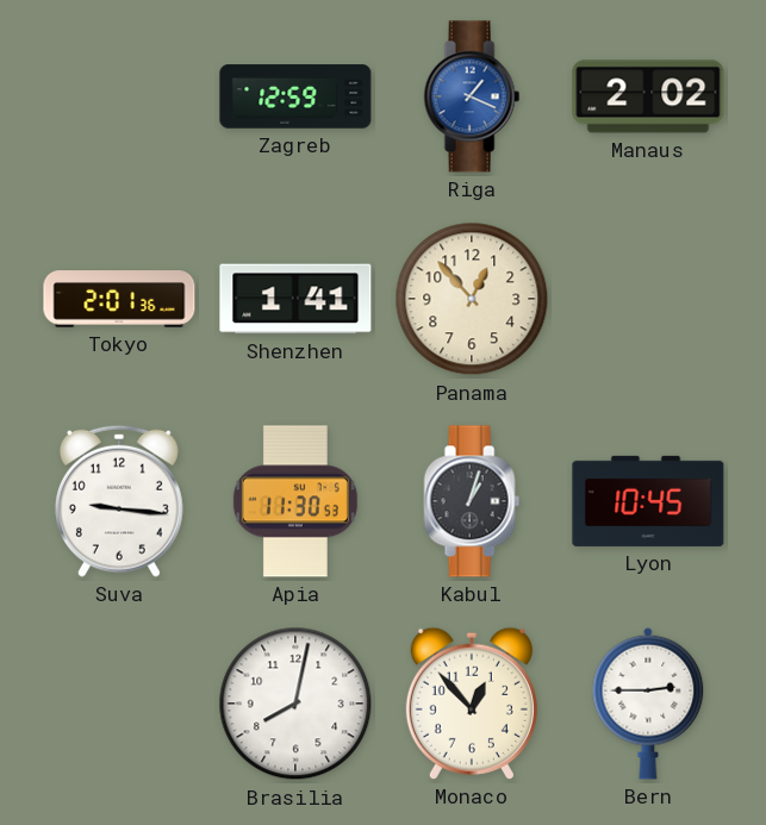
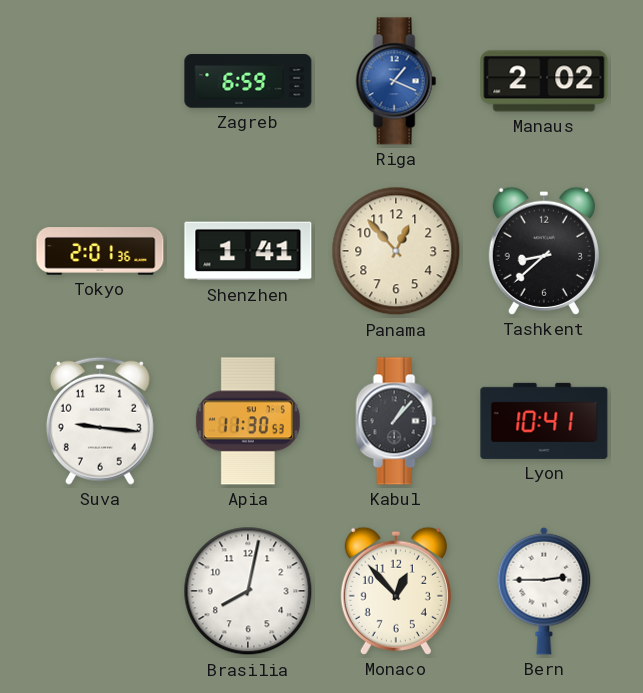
Zagreb: 12:59 -> 6:59 (248, 81)
Tashkent: none -> 8:38 (544, 251)
Kabul: 1:03 -> 1:07 (396, 421)
Lyon: 10:45 -> 10:41 (544, 421)
